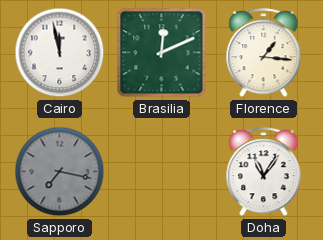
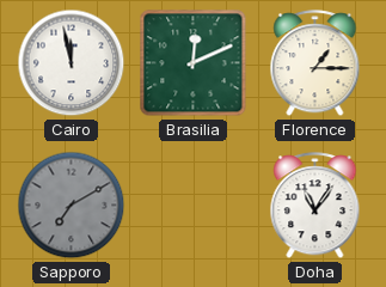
Florence: 1:16 -> 1:15 (315, 63)
Sapporo: 7:17 -> 7:10 (72, 206)
